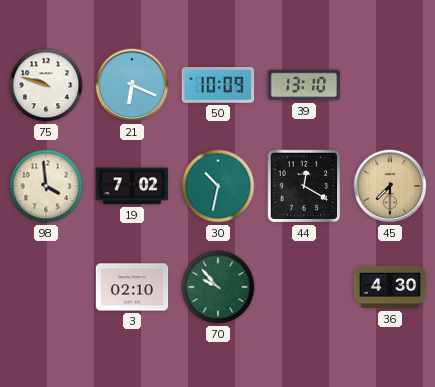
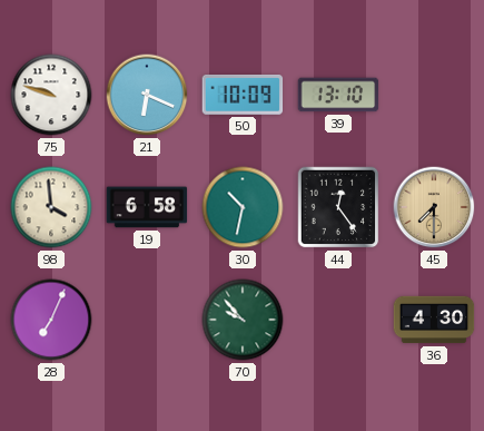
19: 7:02 -> 6:58 (147, 207)
44: 12:20 -> 12:24 (338, 207)
28: none -> 7:04 (51, 320)
3: 02:10 -> none (132, 287)
